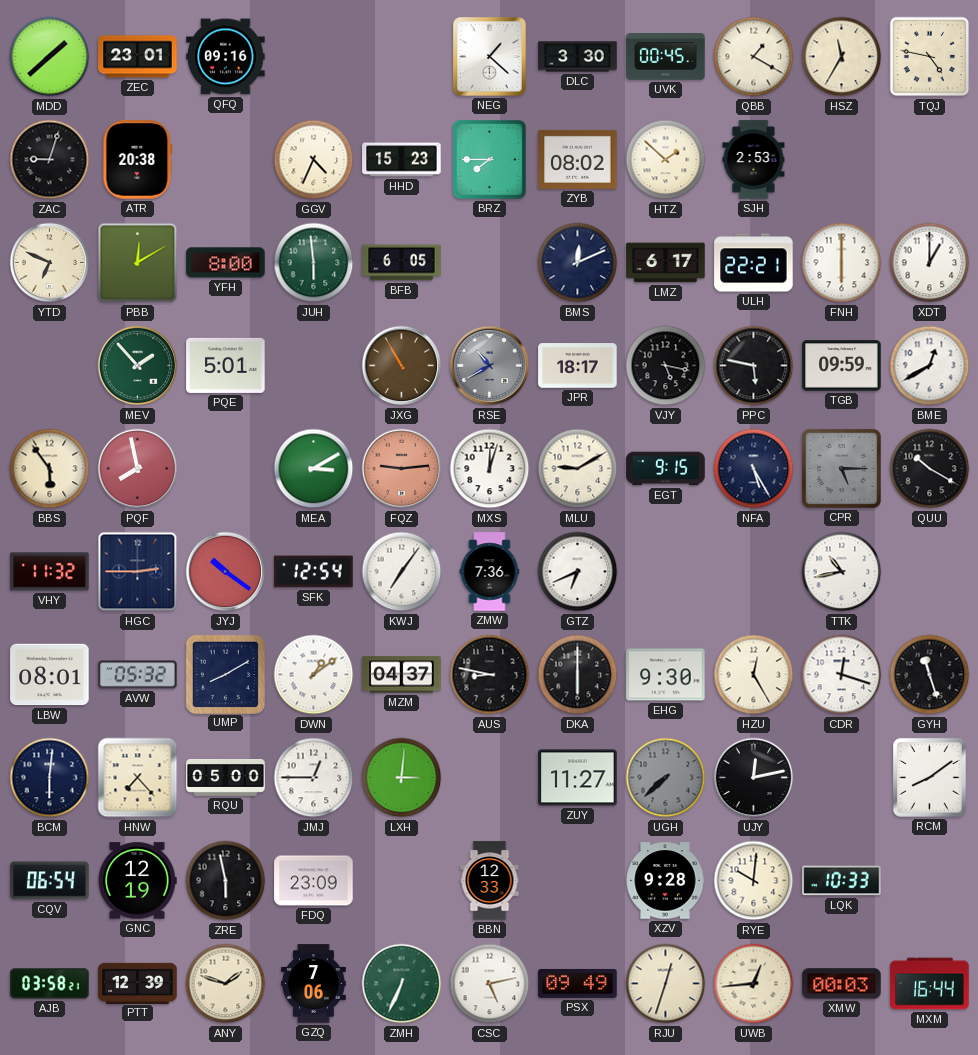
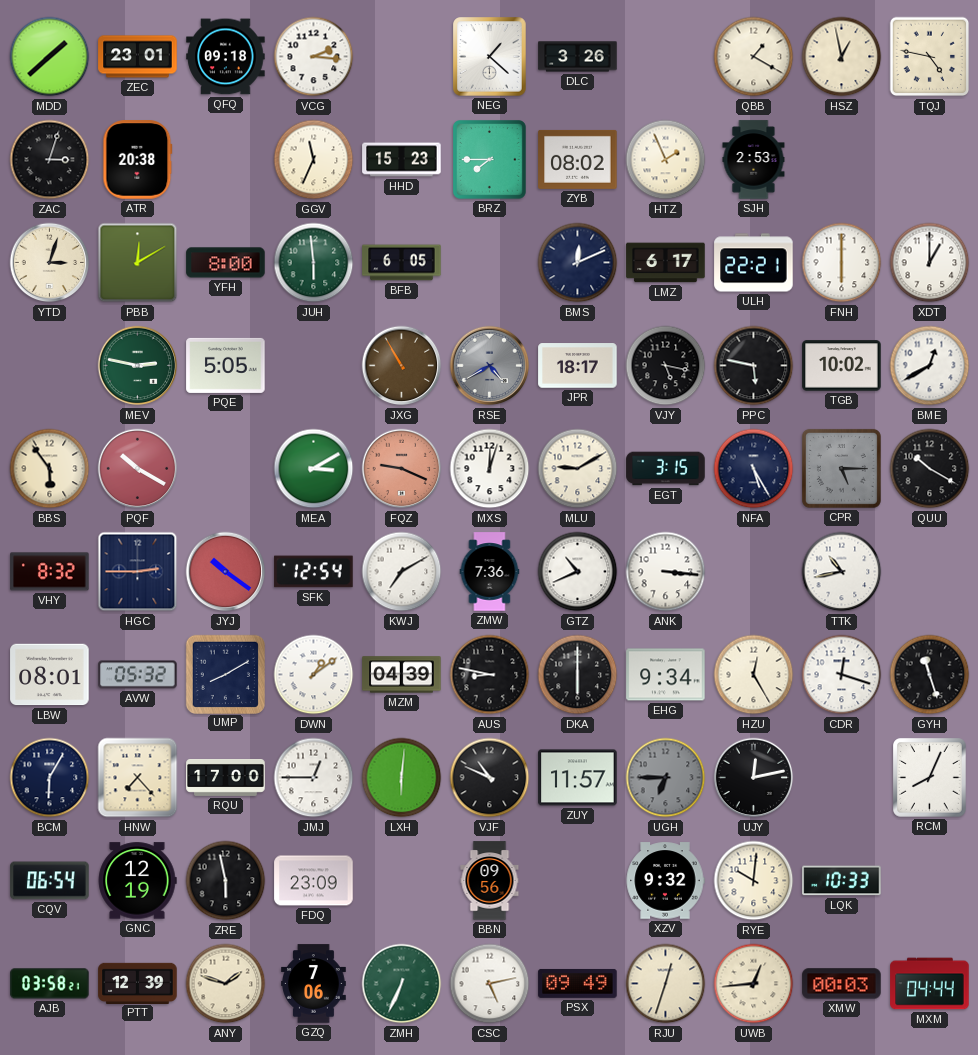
QFQ: 09:16 -> 09:18 (226, 57)
VCG: none -> 2:16 (314, 57)
DLC: 3:30 -> 3:26 (578, 57)
UVK: 00:45 -> none (666, 57)
HSZ: 11:35 -> 12:58 (842, 57)
ZAC: 9:03 -> 3:03 (50, 160)
GGV: 4:34 -> 11:34 (314, 160)
HTZ: 1:52 -> 1:56 (666, 160)
YTD: 6:49 -> 3:03 (50, 263)
MEV: 1:53 -> 2:47 (138, 366)
PQE: 5:01 -> 5:05 (226, 365)
RSE: 10:40 -> 4:40 (490, 366)
TGB: 09:59 -> 10:02 (842, 366)
PQF: 7:58 -> 10:20 (138, 469)
FQZ: 9:14 -> 9:19 (402, 469)
EGT: 9:15 -> 3:15 (666, 469)
VHY: 11:32 -> 8:32 (50, 572)
KWJ: 7:06 -> 7:10 (402, 572)
GTZ: 6:41 -> 10:41 (578, 572)
ANK: none -> 3:16 (666, 572)
MZM: 04:37 -> 04:39 (402, 675)
EHG: 9:30 -> 9:34 (666, 675)
BCM: 6:01 -> 6:05 (50, 778)
RQU: 05:00 -> 17:00 (226, 778)
LXH: 3:01 -> 6:01 (402, 778)
VJF: none -> 10:49 (490, 778)
ZUY: 11:27 -> 11:57 (578, 778)
UGH: 7:38 -> 6:45 (666, 778)
RCM: 8:09 -> 8:04 (930, 778)
BBN: 12:33 -> 09:56 (490, 881)
XZV: 9:28 -> 9:32 (665, 881)
MXM: 16:44 -> 04:44 (930, 984)
